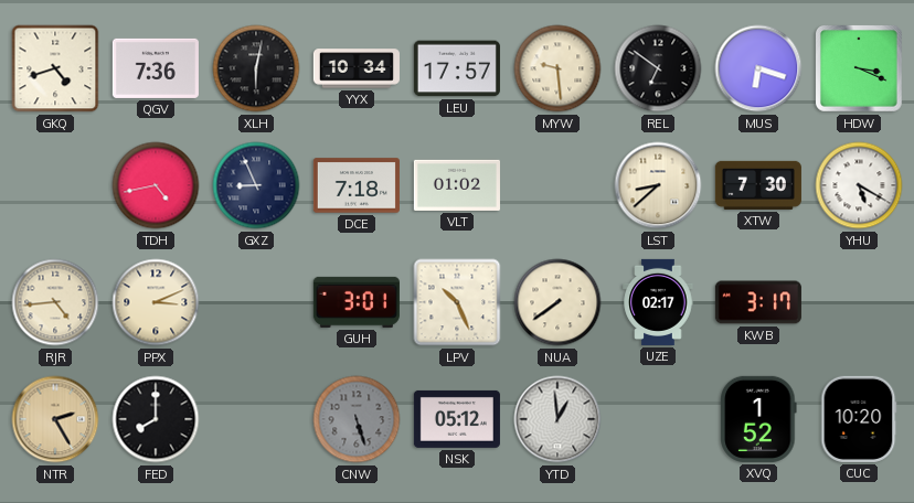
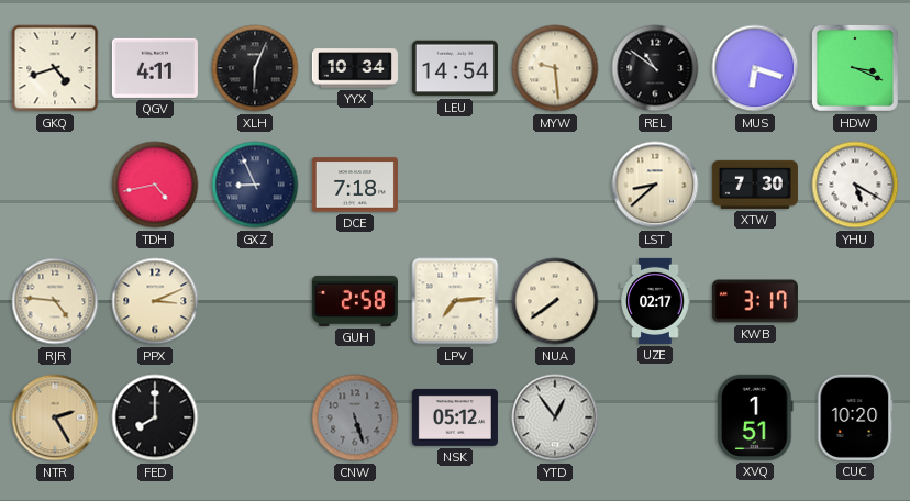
QGV: 7:36 -> 4:11 (155, 68)
XLH: 6:02 -> 6:04 (255, 68)
LEU: 17:57 -> 14:54 (455, 68)
REL: 6:51 -> 10:51 (655, 68)
VLT: 01:02 -> none (457, 185)
RJR: 4:44 -> 4:46 (55, 301)
GUH: 3:01 -> 2:58 (355, 301)
LPV: 10:26 -> 7:14 (455, 301)
YTD: 12:59 -> 12:54 (555, 417)
XVQ: 1:52 -> 1:51 (755, 417)
